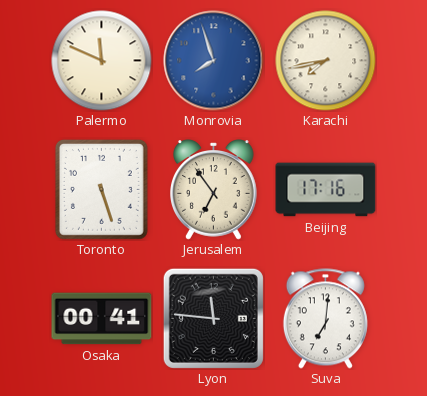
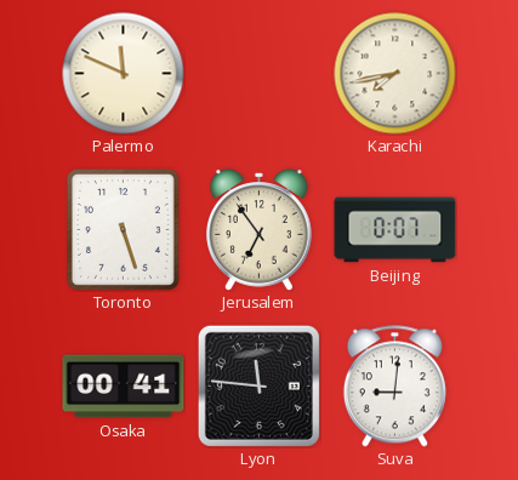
Monrovia: 7:57 -> none (214, 61)
Beijing: 17:16 -> 0:07 (395, 230)
Suva: 7:01 -> 9:01 (394, 387)
